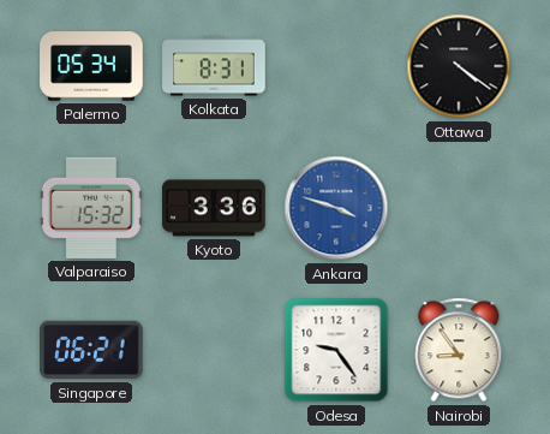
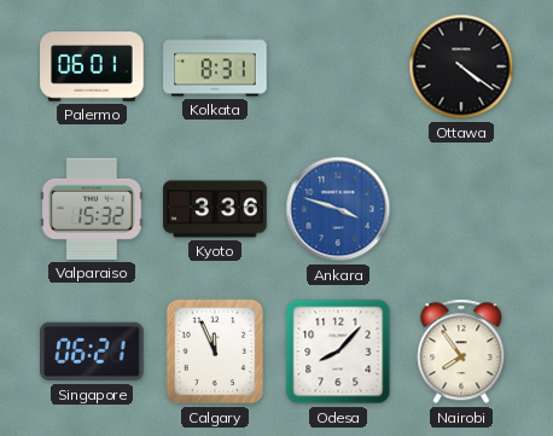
Palermo: 05:34 -> 06:01 (92, 66)
Calgary: none -> 11:56 (215, 351)
Odesa: 9:24 -> 8:07 (338, 351)
Nairobi: 8:54 -> 7:54 (461, 351)
